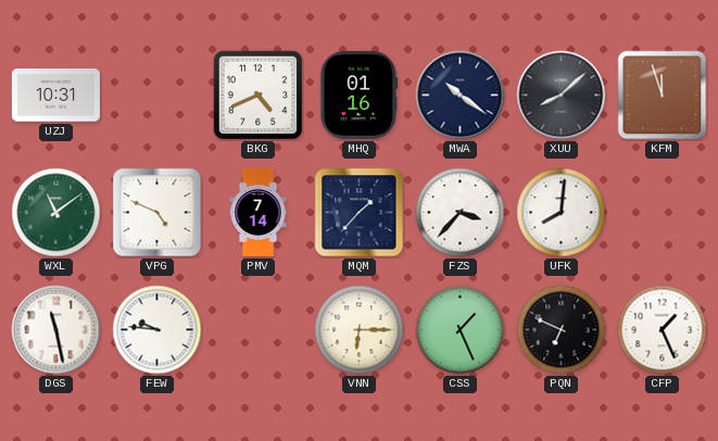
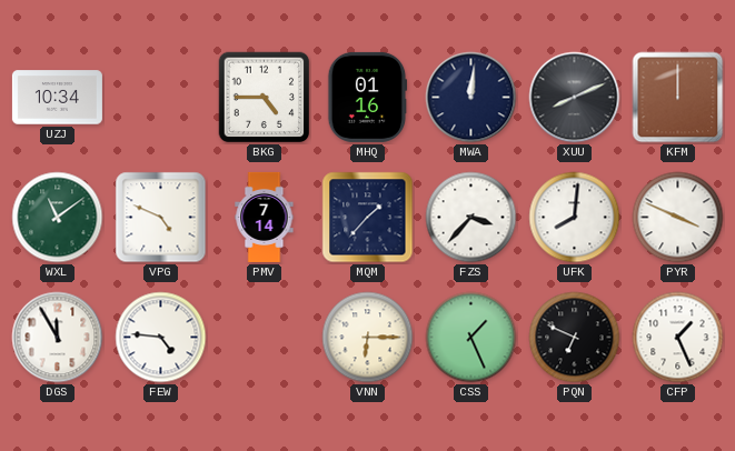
UZJ: 10:31 -> 10:34 (57, 98)
BKG: 4:41 -> 4:45 (265, 98)
MWA: 10:21 -> 12:01 (471, 98)
XUU: 8:08 -> 8:11 (575, 98)
KFM: 11:57 -> 12:00 (678, 98)
PYR: none -> 3:49 (678, 218)
DGS: 11:28 -> 11:55 (58, 338)
FEW: 9:46 -> 4:46 (161, 338)
